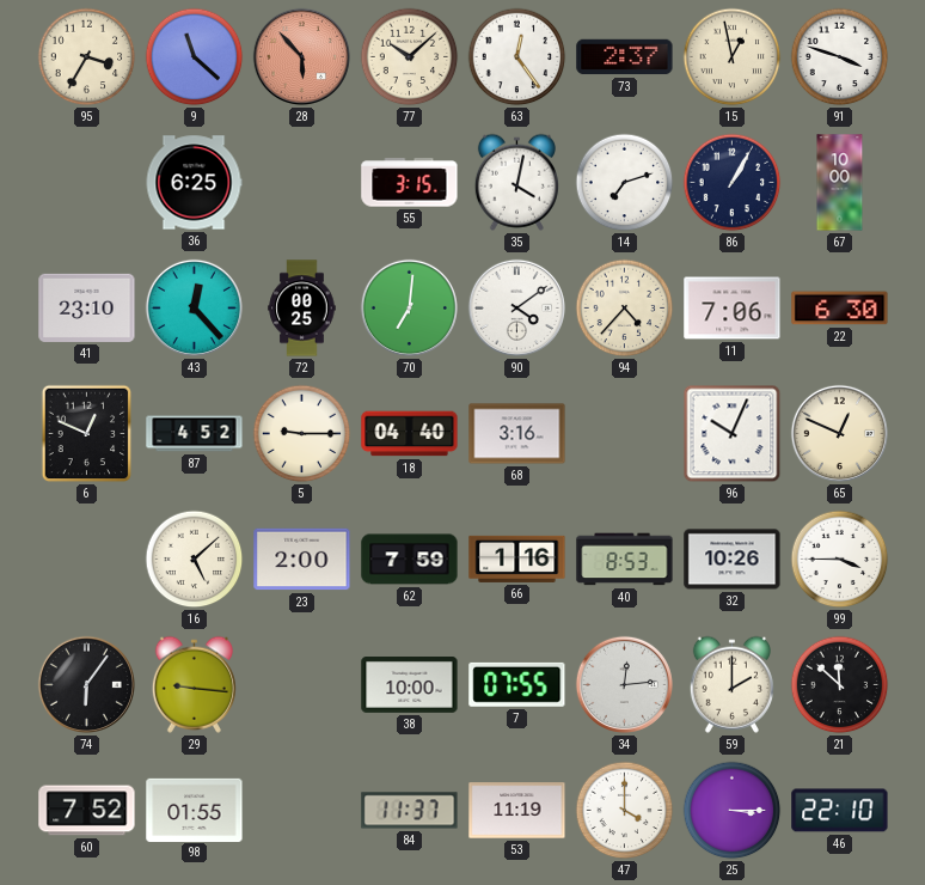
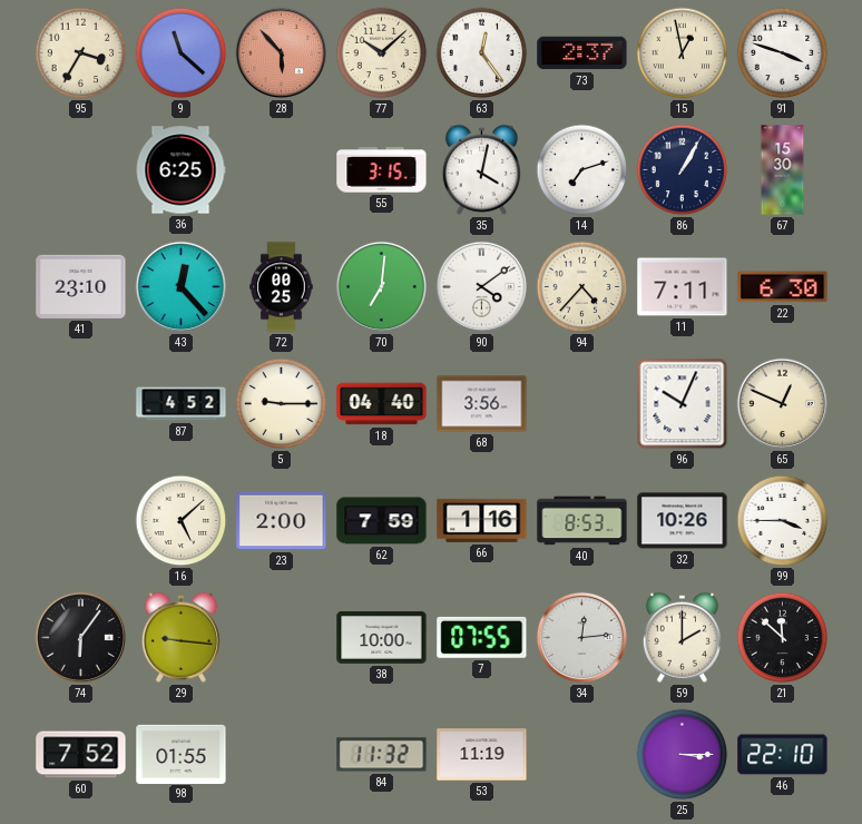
67: 10:00 -> 15:30 (783, 170)
11: 7:06 -> 7:11 (683, 287)
6: 12:49 -> none (87, 434)
68: 3:16 -> 3:56 (482, 404)
84: 11:37 -> 11:32 (382, 755)
47: 4:00 -> none (625, 811)
